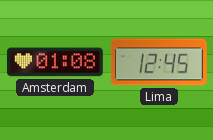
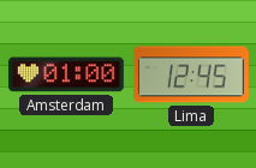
Amsterdam: 01:08 -> 01:00 (66, 74)
